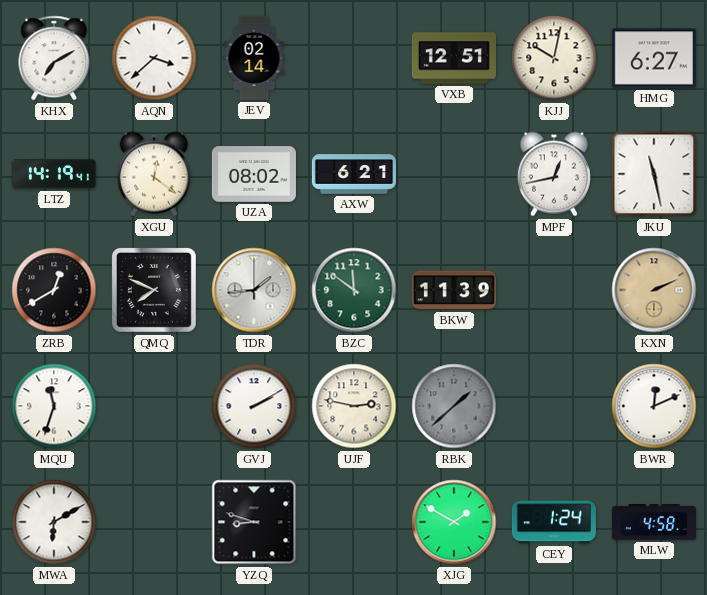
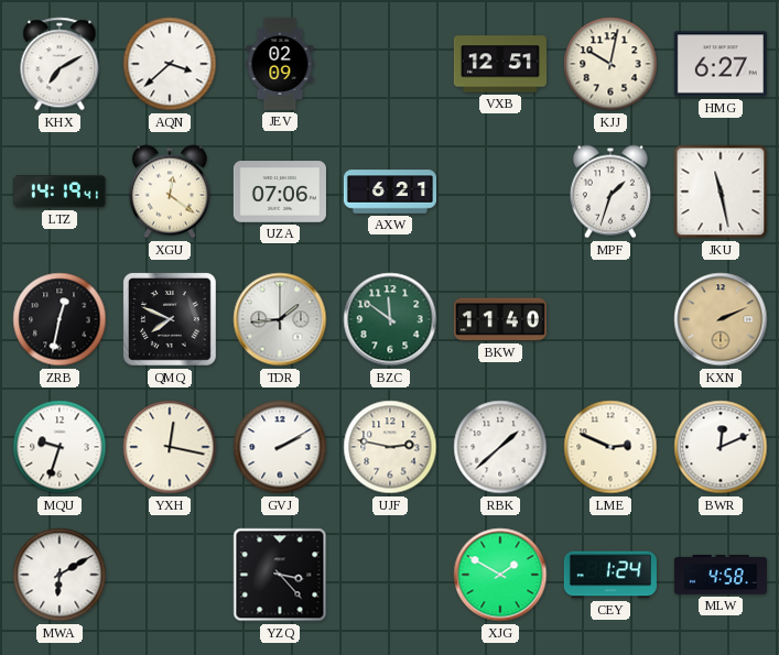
JEV: 02:14 -> 02:09 (280, 64)
UZA: 08:02 -> 07:06 (280, 192)
MPF: 12:43 -> 1:33 (610, 192)
ZRB: 12:40 -> 12:32 (59, 319)
BKW: 11:39 -> 11:40 (500, 319)
MQU: 11:33 -> 9:33 (59, 447)
YXH: none -> 12:17 (170, 447)
RBK dial: grey -> white (500, 447)
LME: none -> 2:49 (610, 447)
YZQ: 8:48 -> 3:23 (280, 575)
